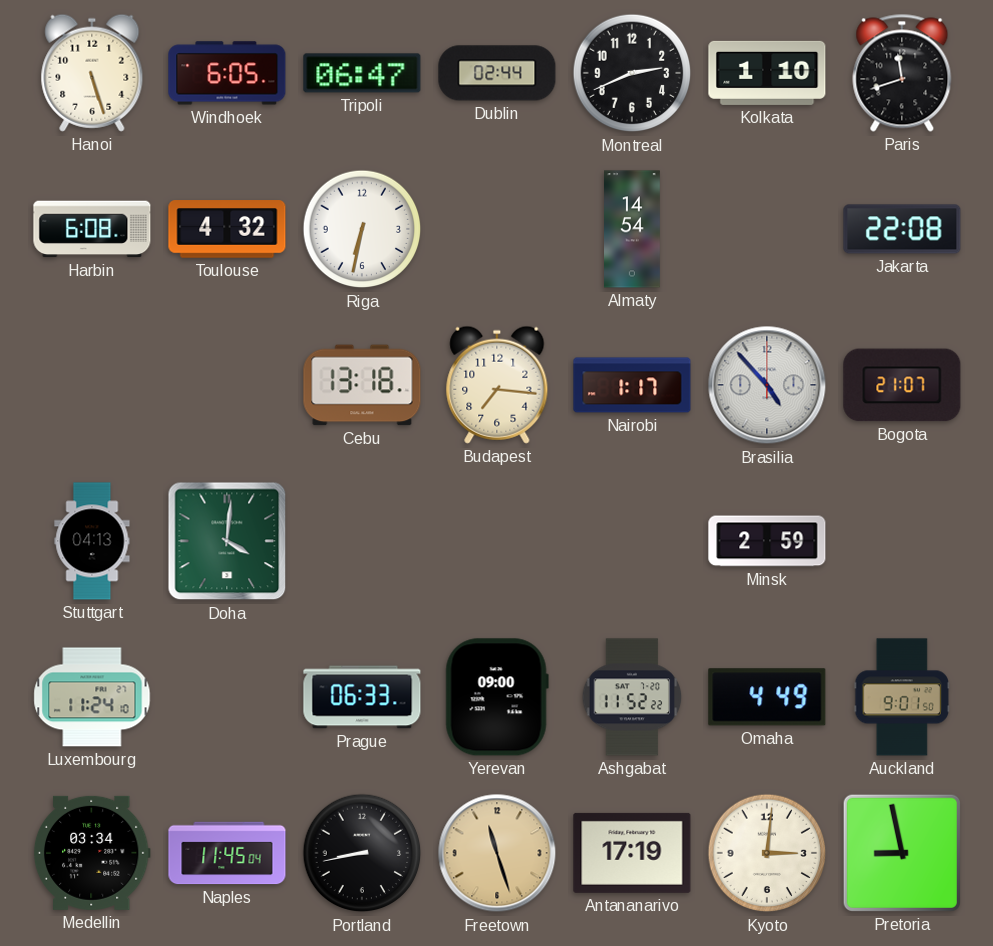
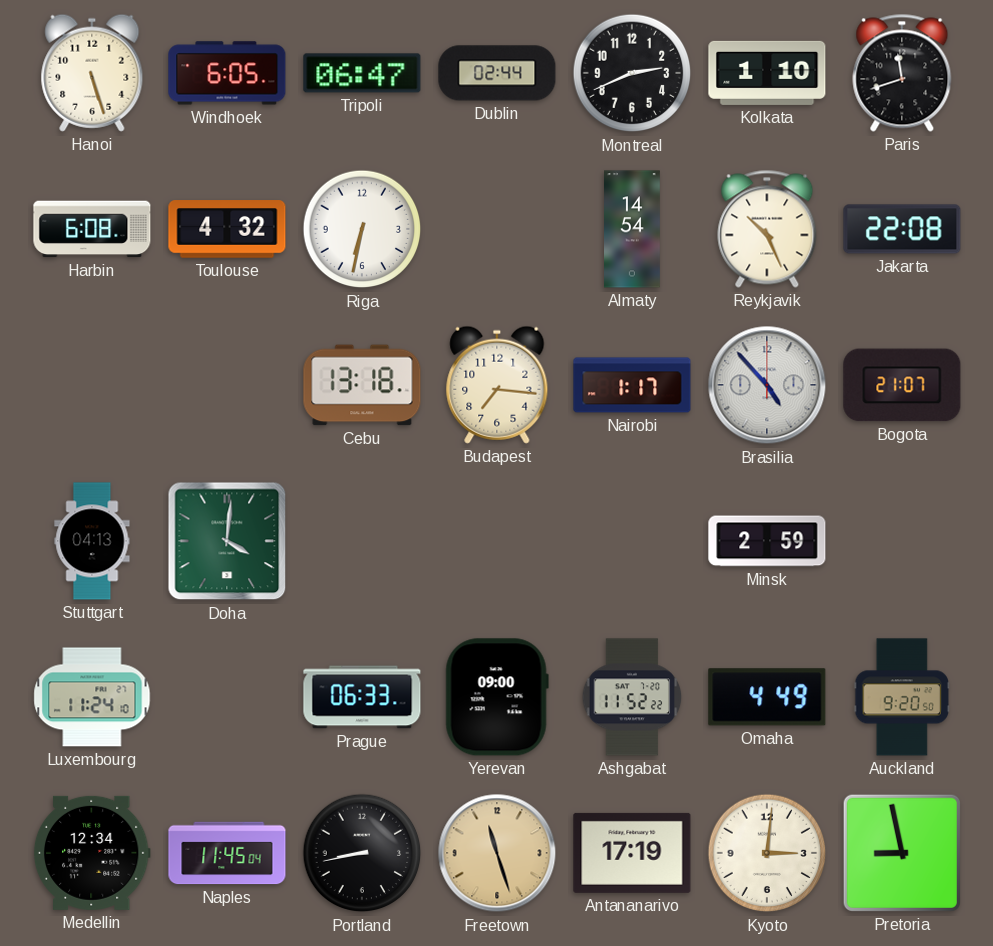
Reykjavik: none -> 10:26 (767, 229)
Auckland: 9:01 -> 9:20 (902, 697)
Medellin: 03:34 -> 12:34 (92, 853)
